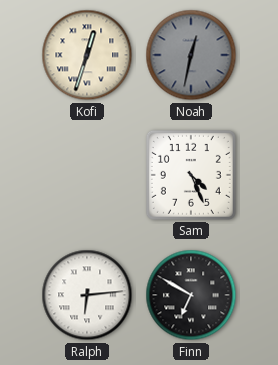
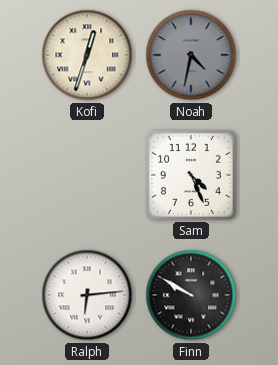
Noah: 12:32 -> 4:32 (191, 55)
Finn: 6:50 -> 9:50 (191, 295)
